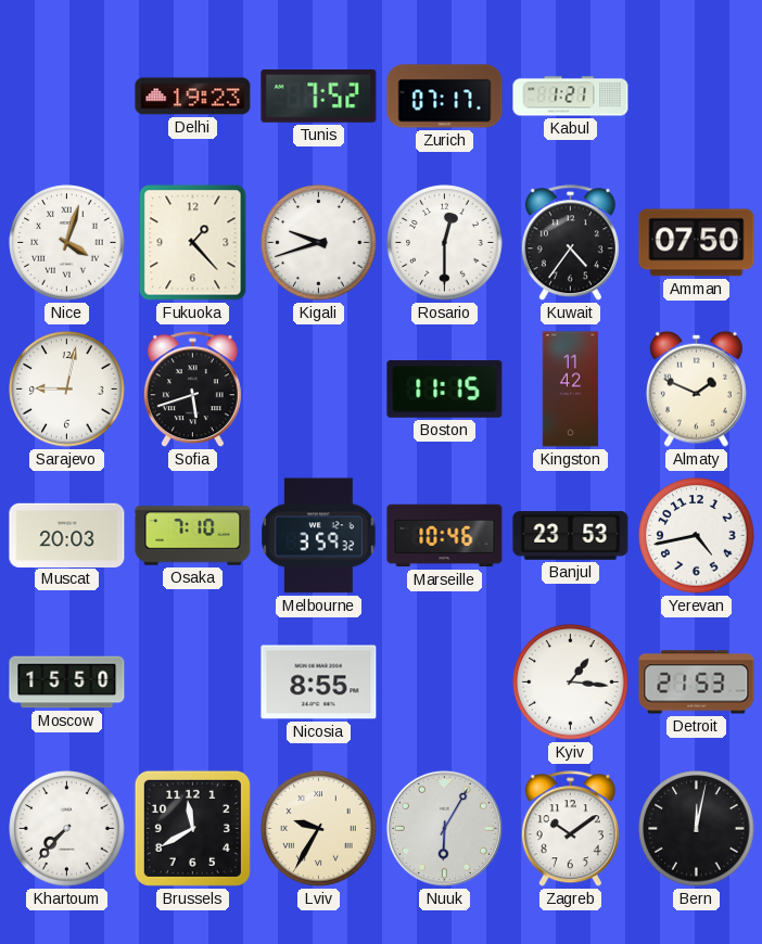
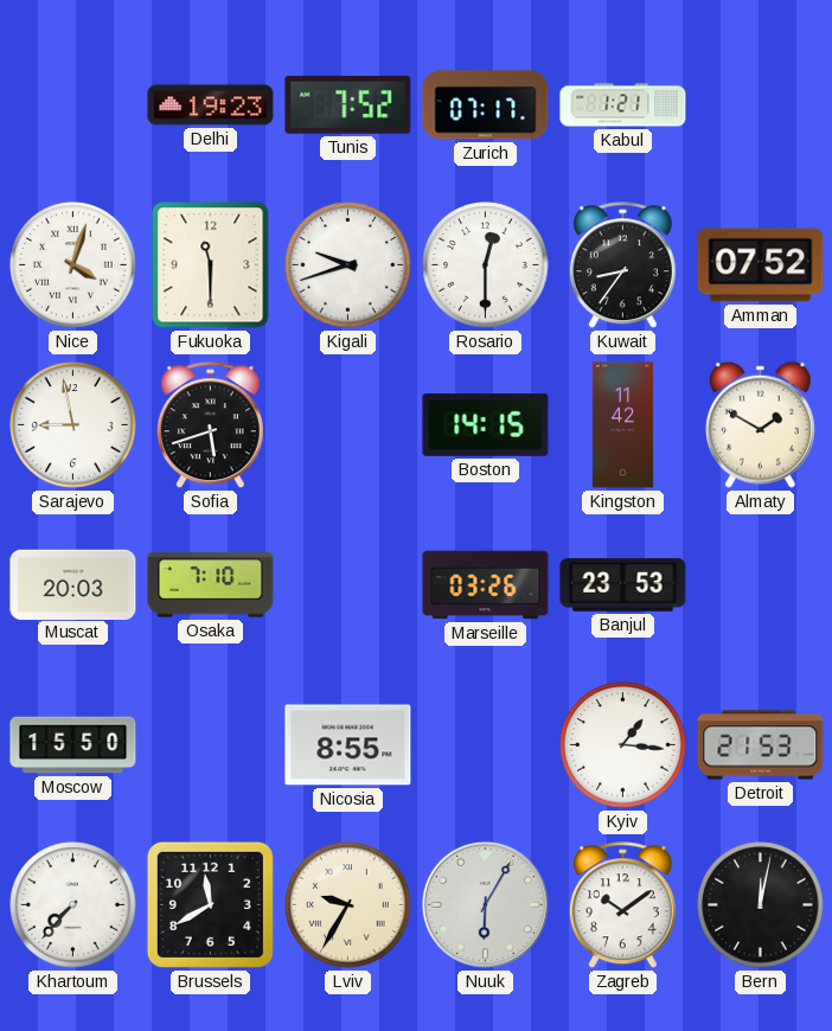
Fukuoka: 1:23 -> 11:30 (211, 265)
Kuwait: 4:36 -> 8:36 (622, 265)
Amman: 07:50 -> 07:52 (761, 265)
Sarajevo: 9:02 -> 8:58 (73, 425)
Boston: 11:15 -> 14:15 (486, 425)
Almaty: 1:49 -> 1:50 (760, 424)
Melbourne: 3:59 -> none (319, 536)
Marseille: 10:46 -> 03:26 (486, 585)
Yerevan: 4:43 -> none (697, 536)
